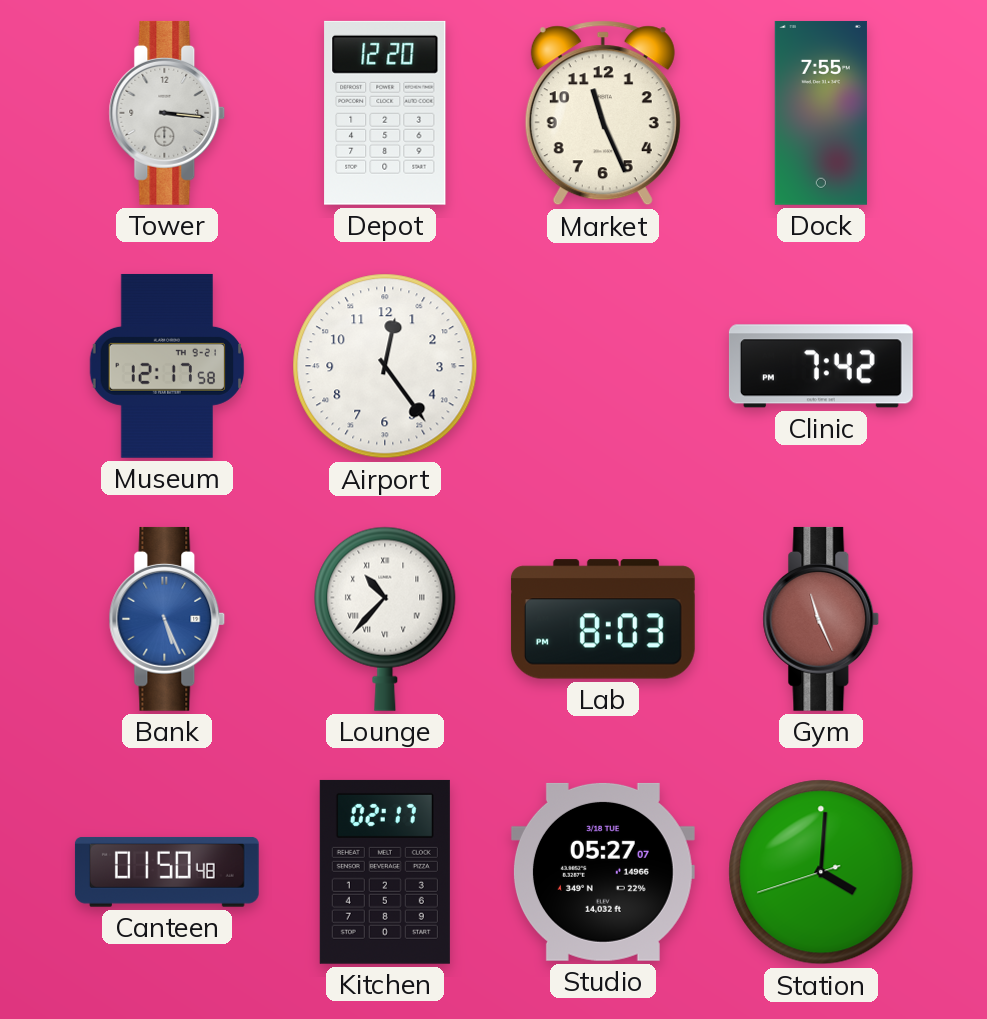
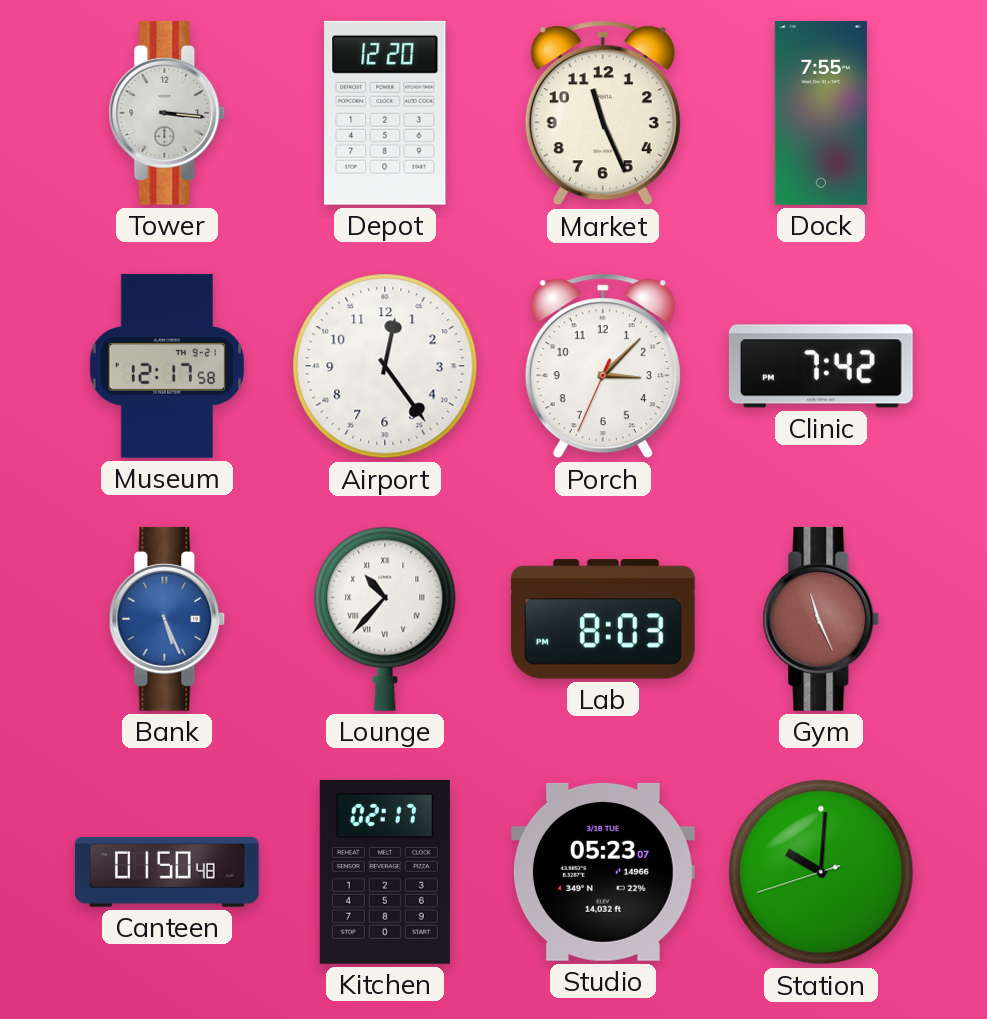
Porch: none -> 3:07 (603, 366)
Studio: 05:27 -> 05:23 (603, 872)
Station: 4:00 -> 10:00 (821, 872)
